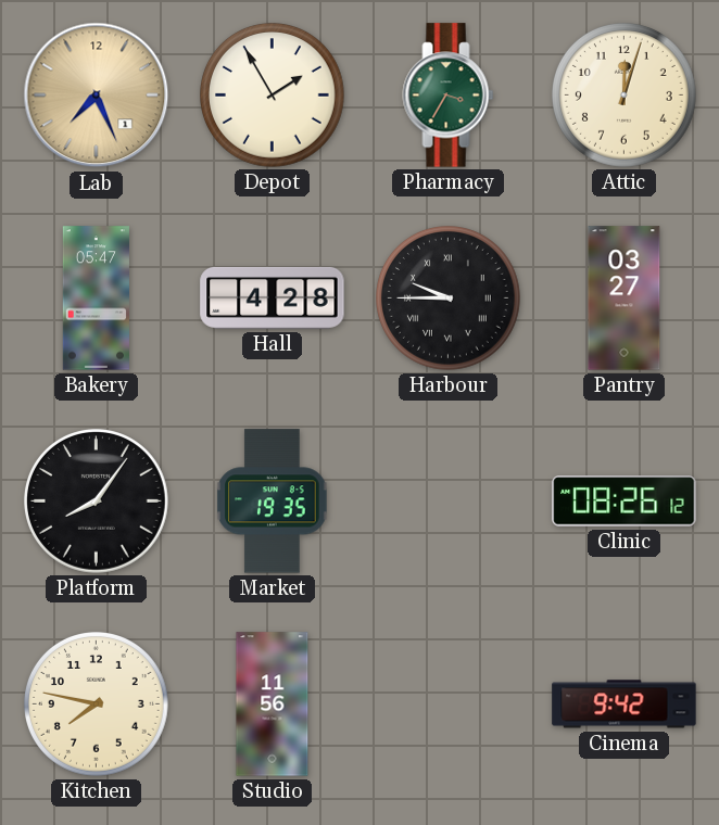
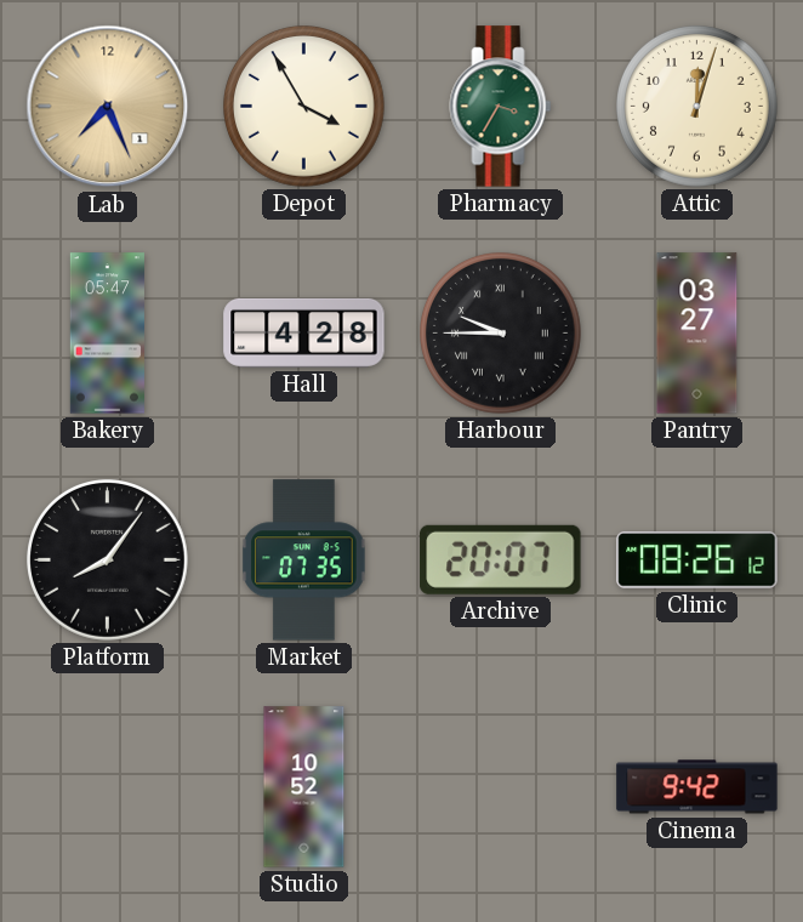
Depot: 1:55 -> 3:55 (304, 107)
Market: 19:35 -> 07:35 (304, 560)
Archive: none -> 20:07 (501, 559)
Kitchen: 7:47 -> none (97, 705)
Studio: 11:56 -> 10:52 (304, 787)
